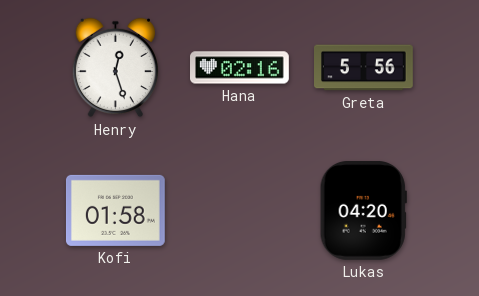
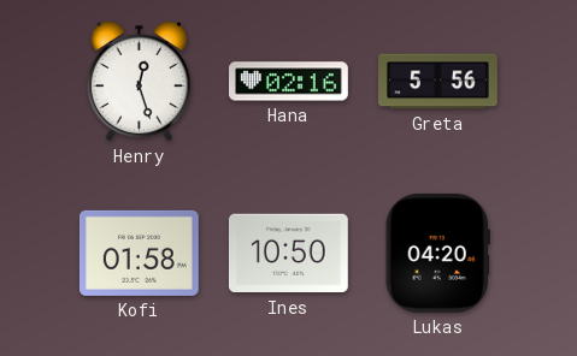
Ines: none -> 10:50 (288, 254)
